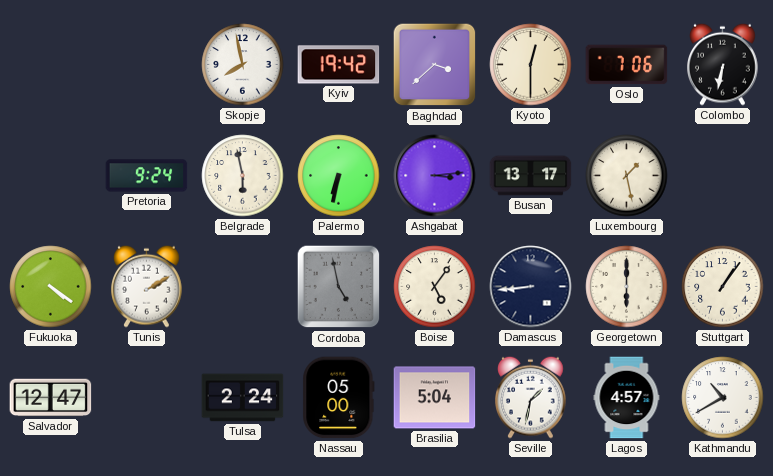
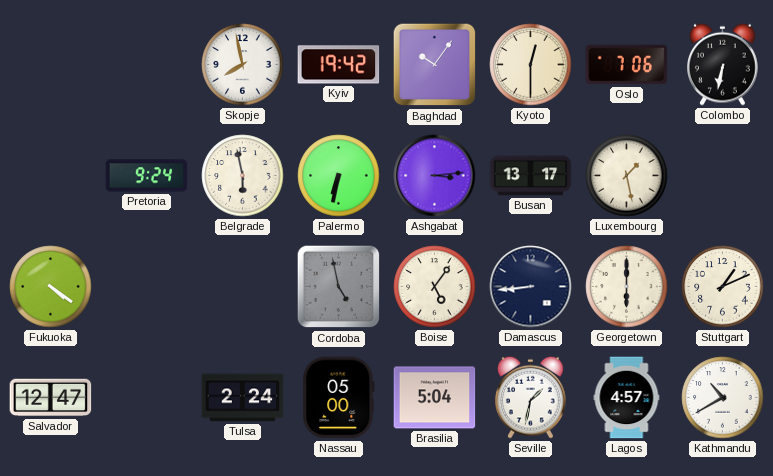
Baghdad: 3:38 -> 10:06 (435, 65)
Tunis: 2:10 -> none (147, 286)
Stuttgart: 1:06 -> 1:11 (723, 287)
